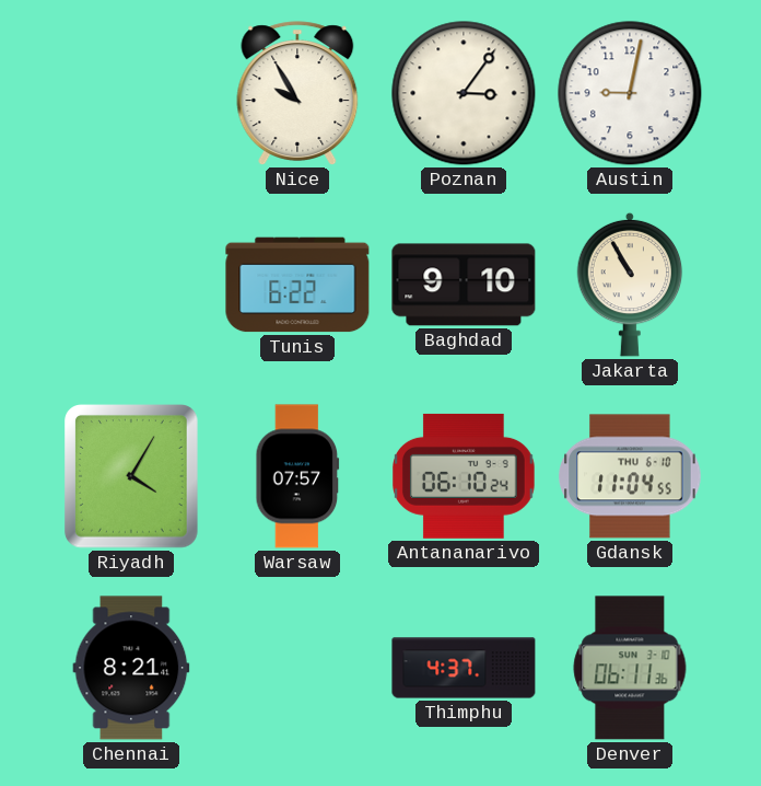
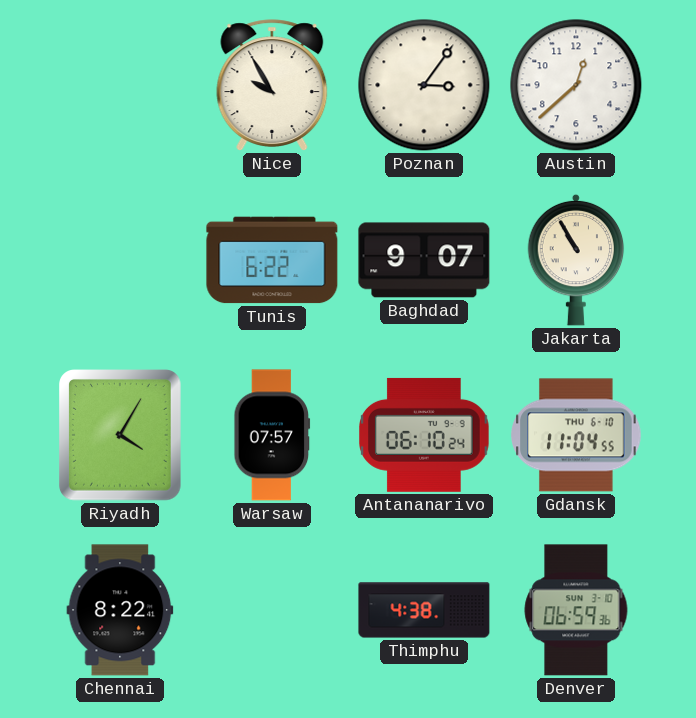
Austin: 9:02 -> 12:38 (576, 85)
Baghdad: 9:10 -> 9:07 (424, 260)
Chennai: 8:21 -> 8:22 (120, 610)
Thimphu: 4:37 -> 4:38 (424, 610)
Denver: 06:11 -> 06:59 (576, 610)
